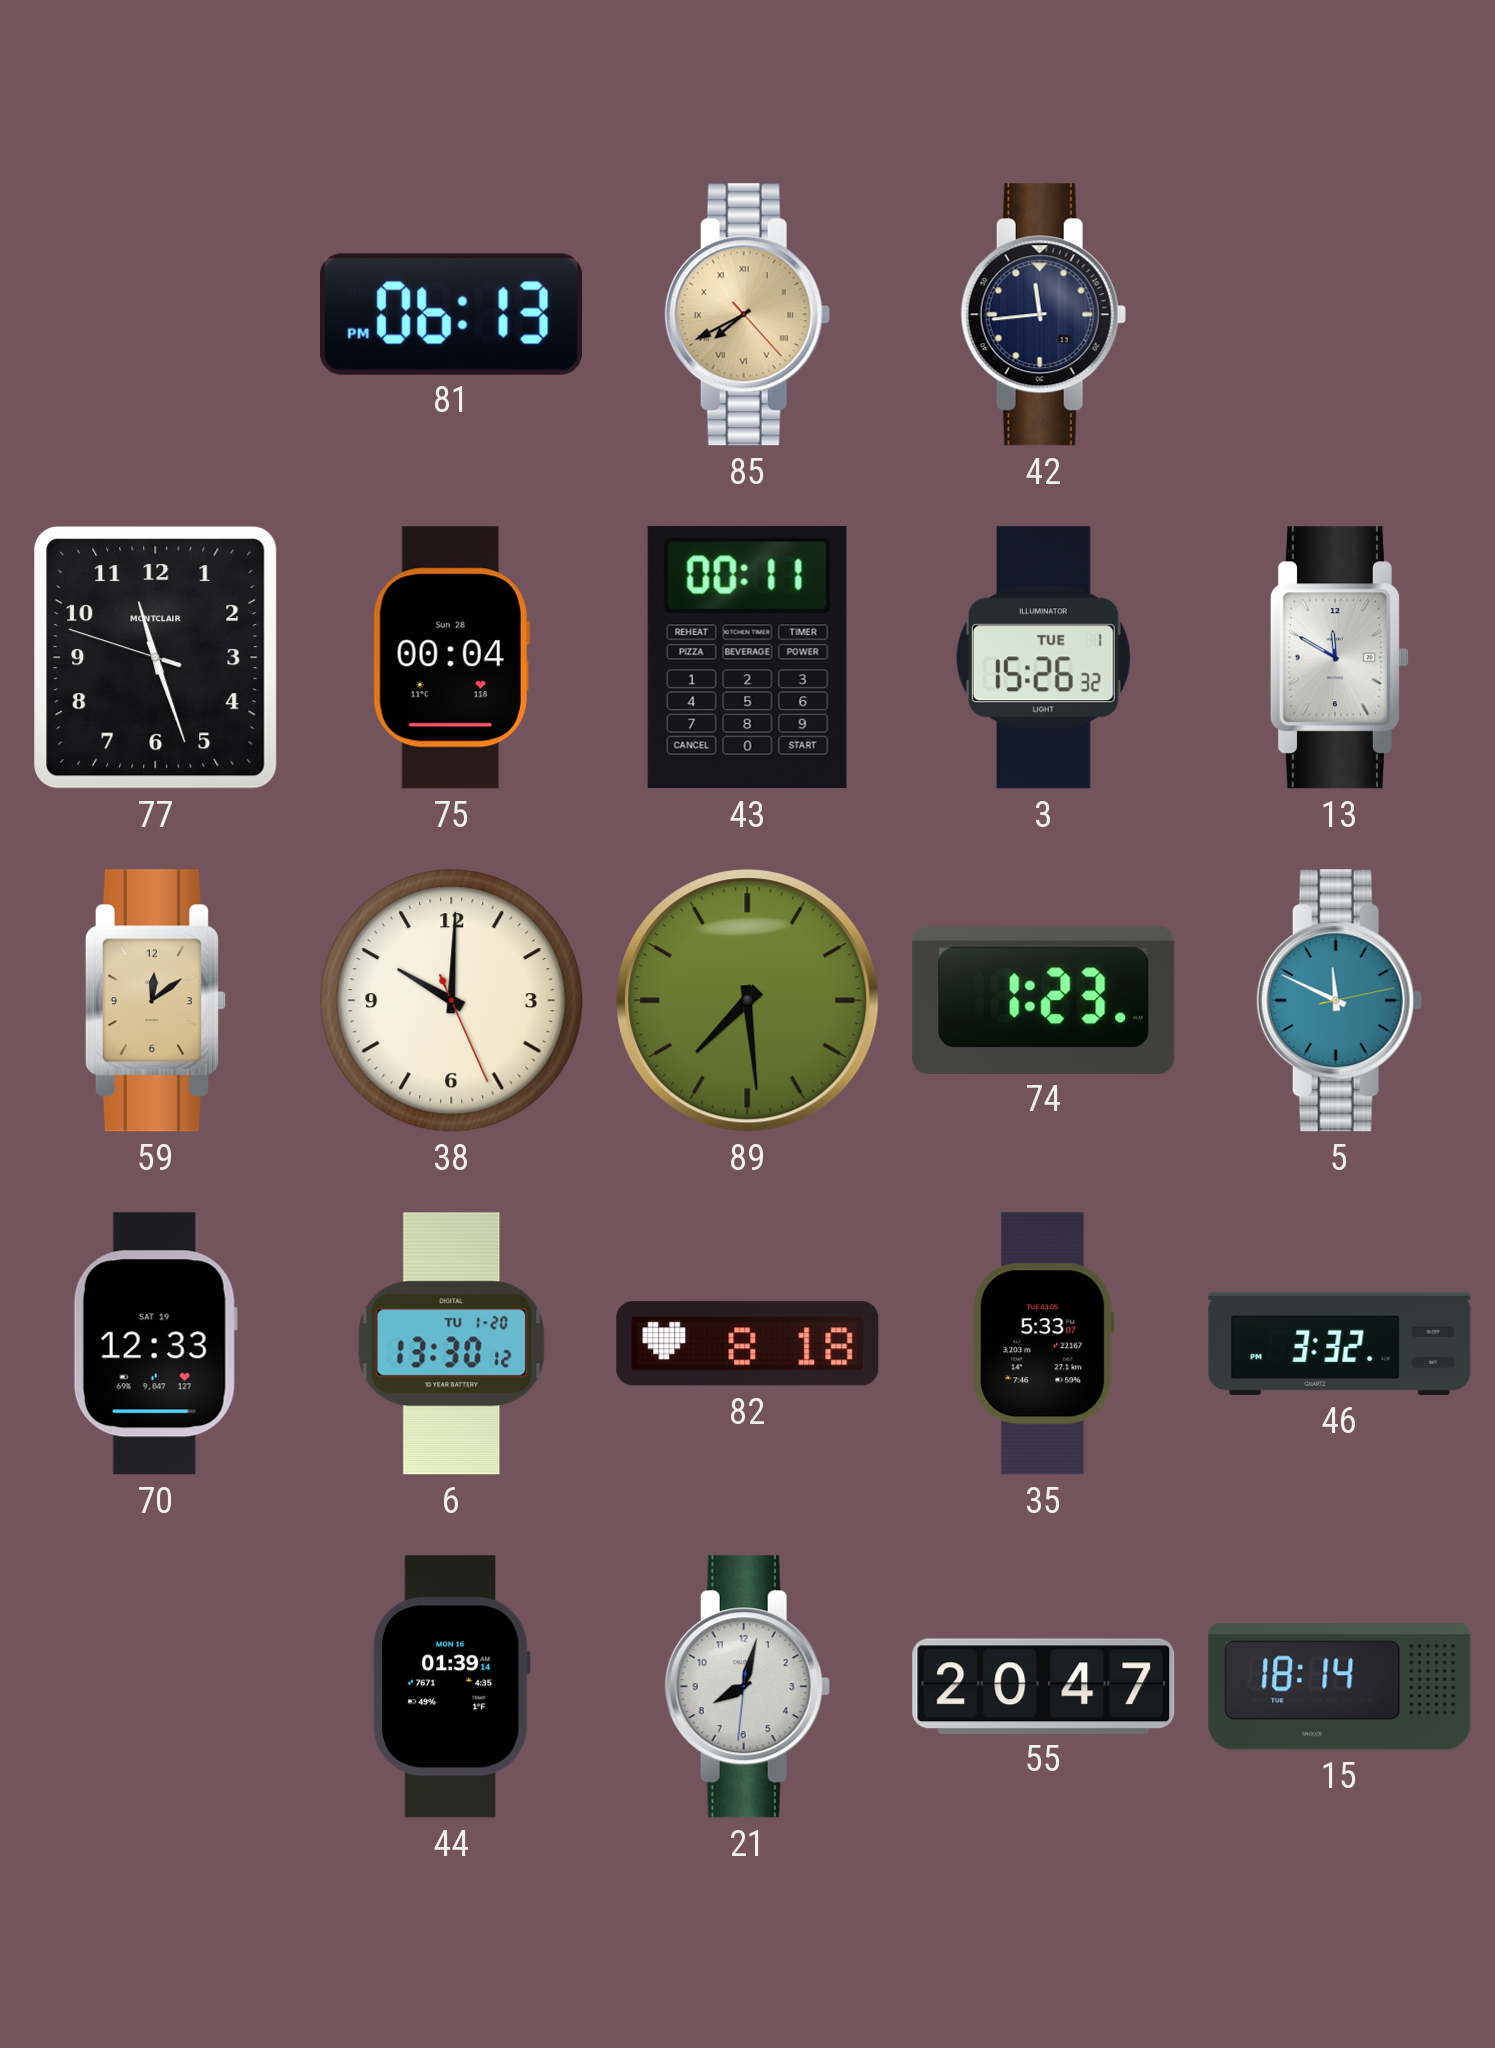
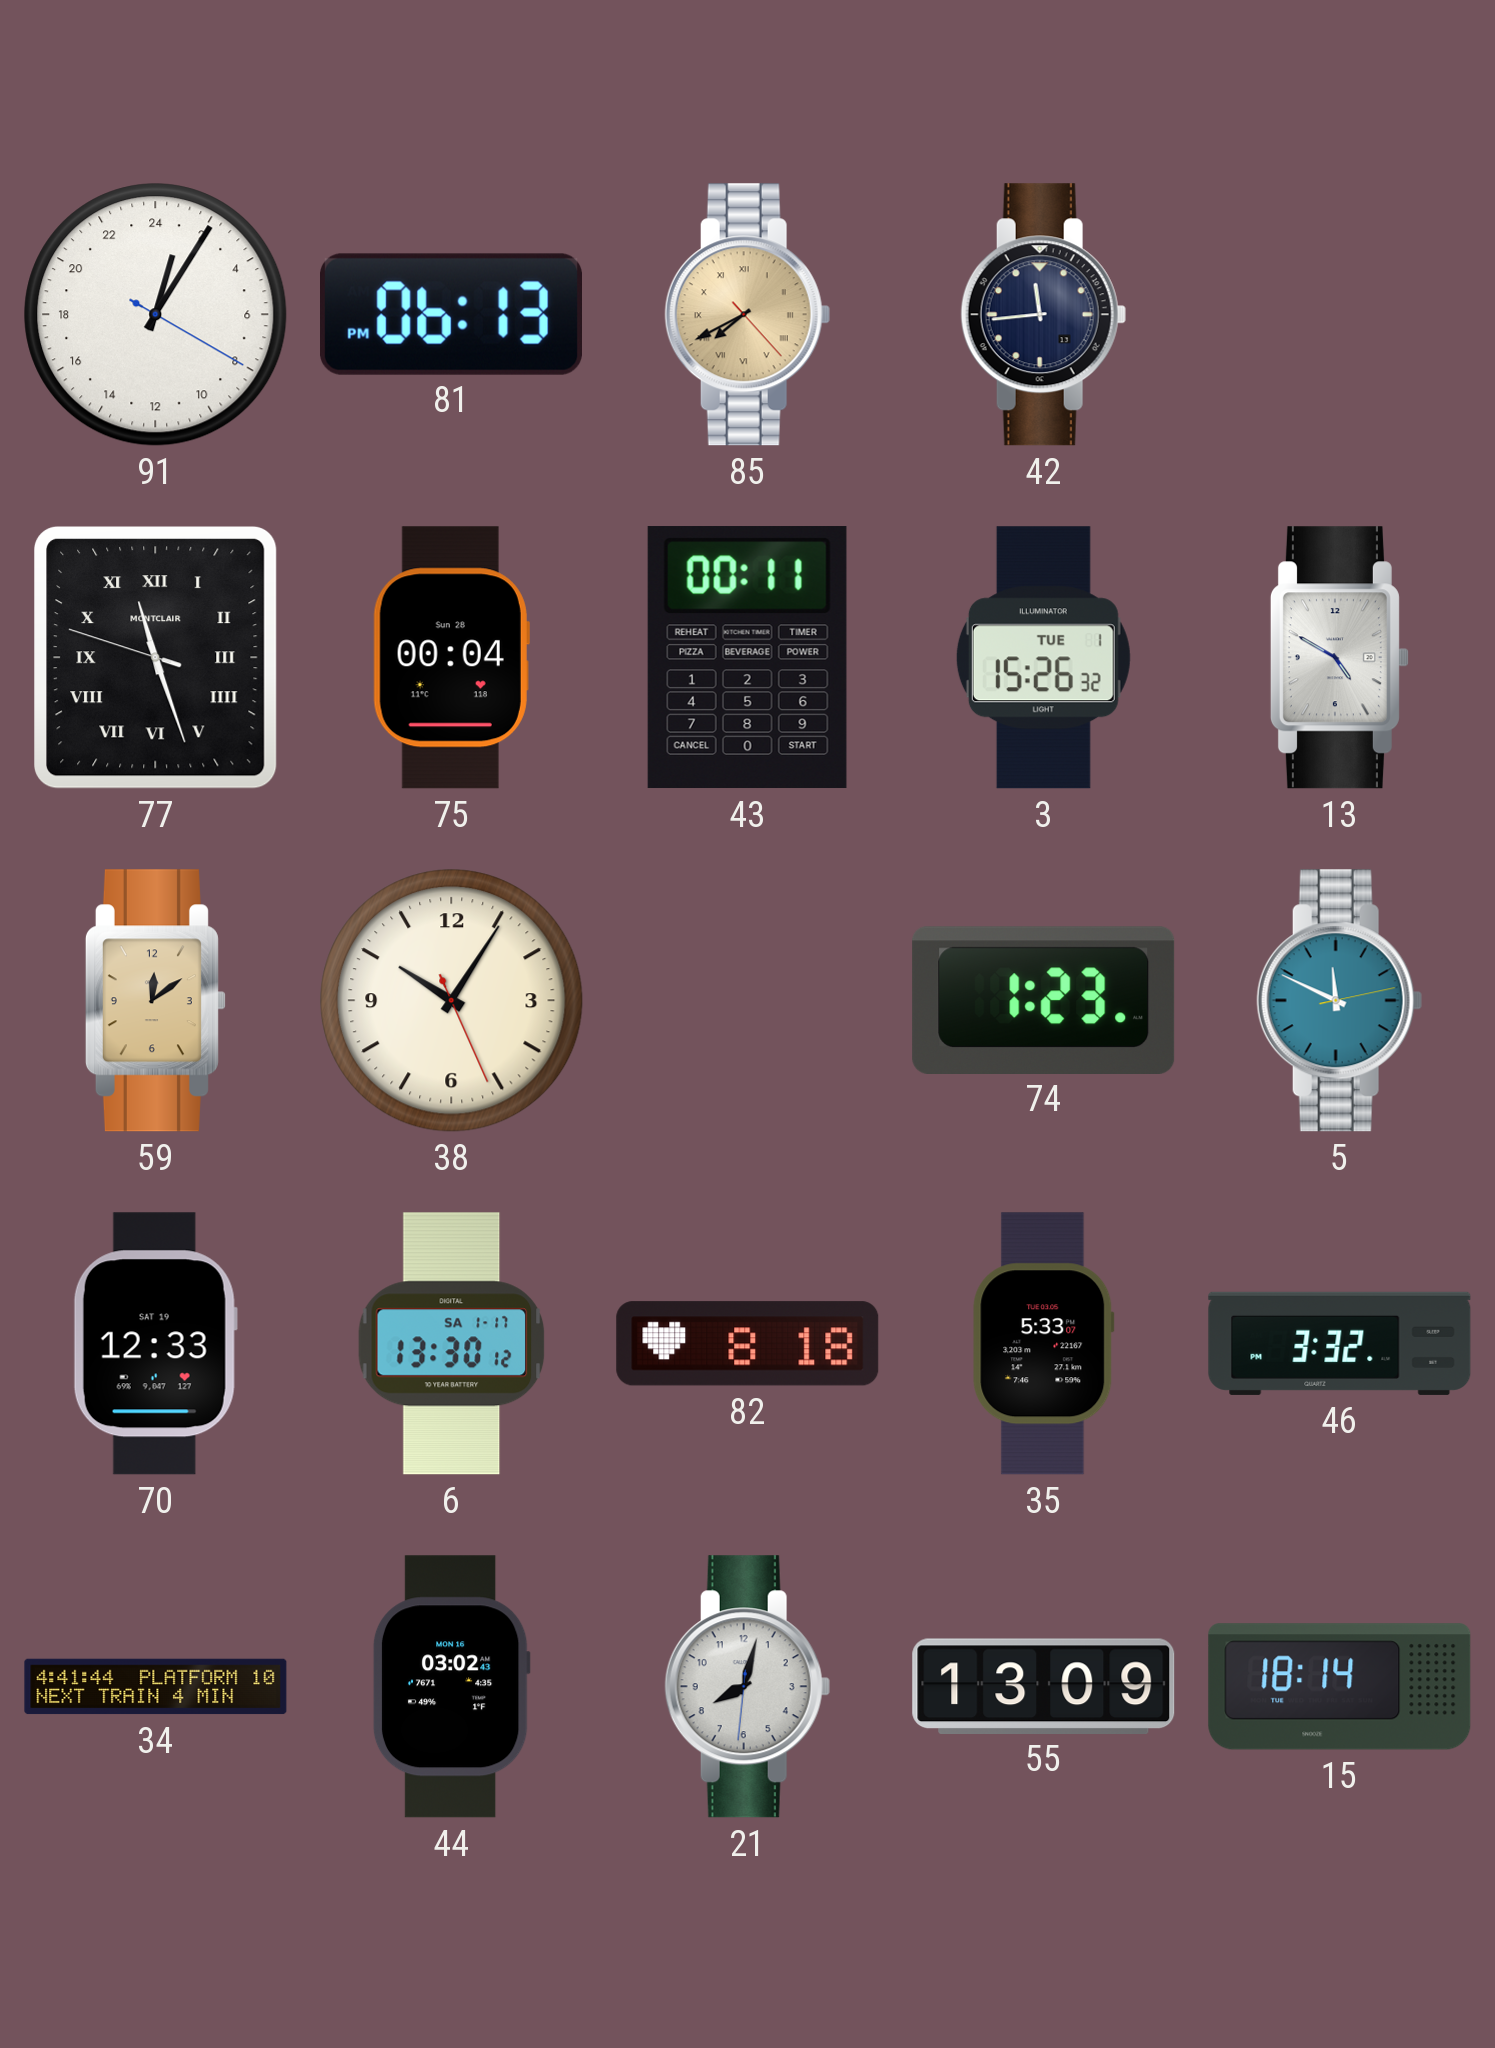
91: none -> 1:05 (156, 315)
77 numerals: Arabic -> Roman (156, 658)
13: 11:50 -> 4:50 (1339, 658)
38: 10:00 -> 10:05 (452, 1001)
89: 7:29 -> none (748, 1001)
6 date: TU 1-20 -> SA 1-17 (452, 1344)
34: none -> 4:41 (156, 1687)
44: 01:39 -> 03:02 (451, 1687)
55: 20:47 -> 13:09 (1044, 1686)
